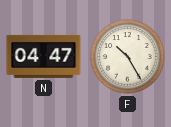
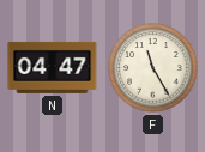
F: 10:25 -> 11:25 (153, 68)
